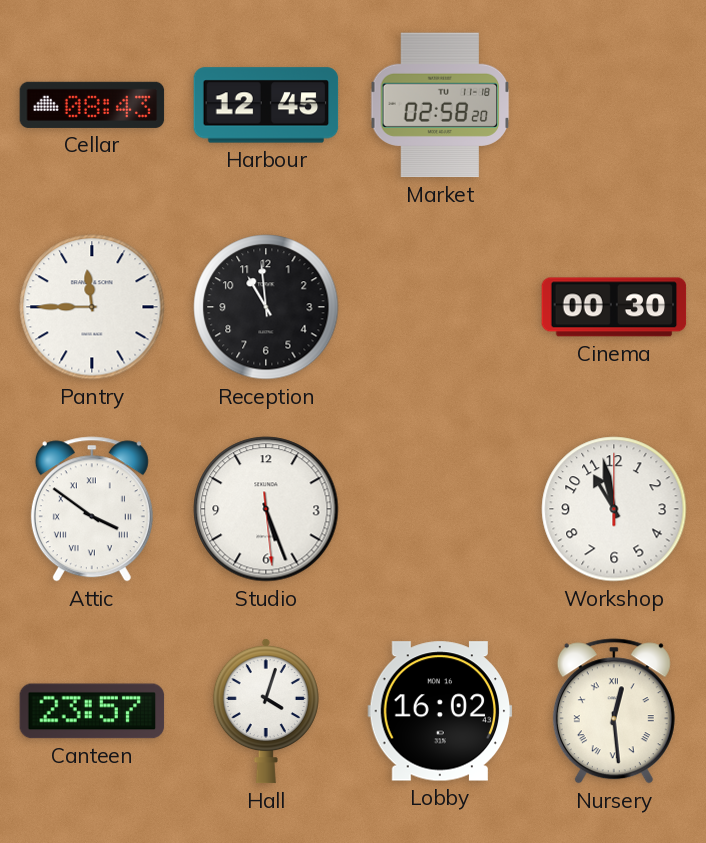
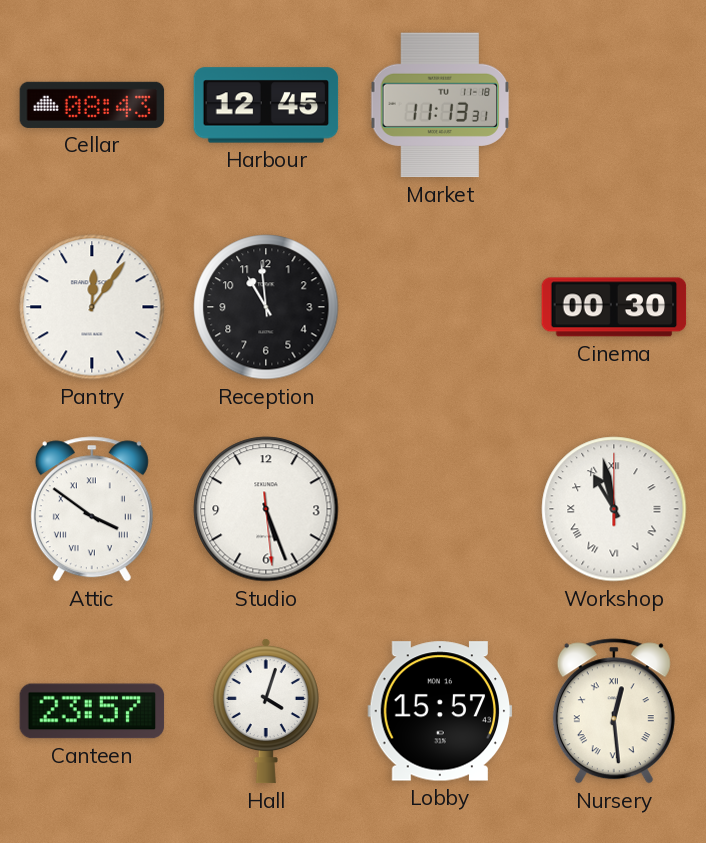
Market: 02:58 -> 11:13 (440, 105)
Pantry: 11:45 -> 12:06 (92, 307)
Workshop numerals: Arabic -> Roman (614, 509)
Lobby: 16:02 -> 15:57 (440, 711)
